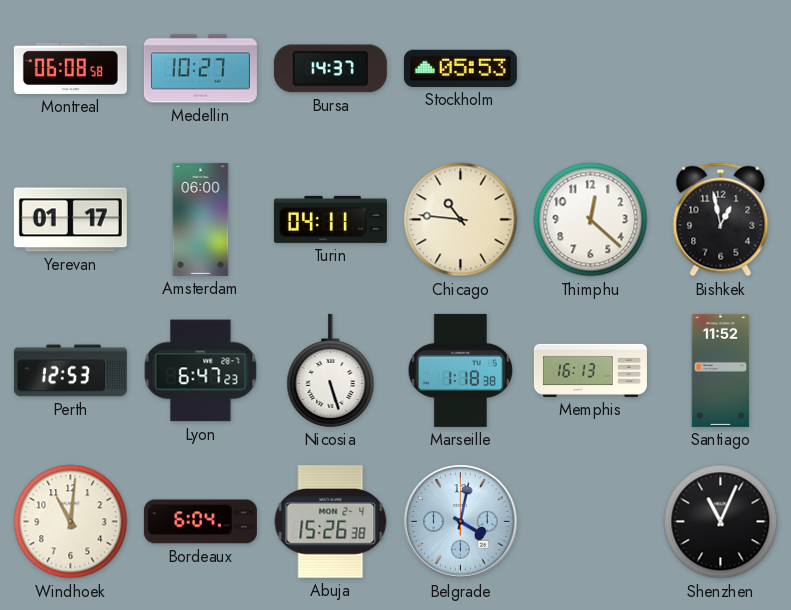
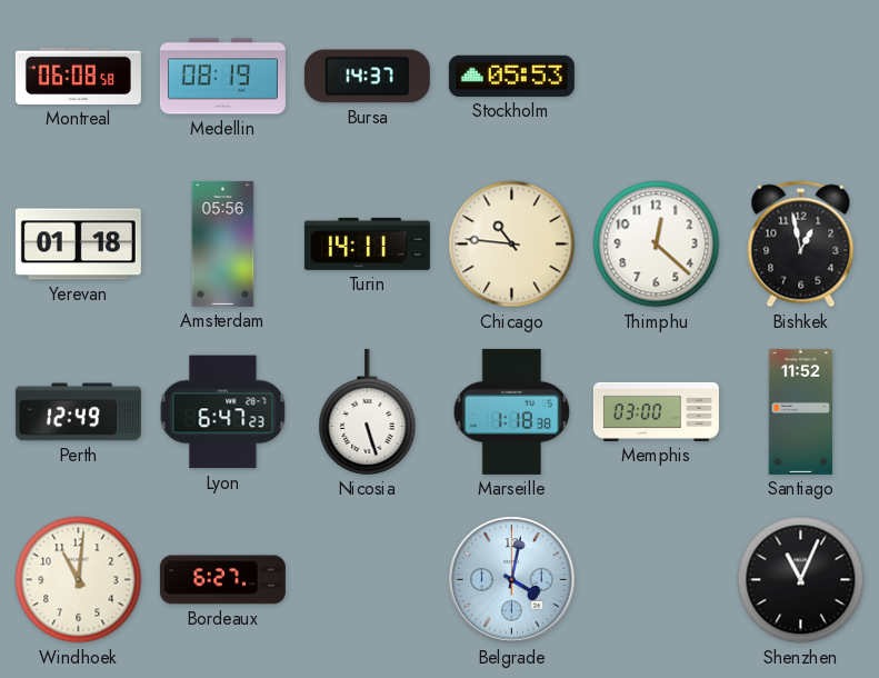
Medellin: 10:27 -> 08:19 (222, 77)
Yerevan: 01:17 -> 01:18 (78, 245)
Amsterdam: 06:00 -> 05:56 (223, 243)
Turin: 04:11 -> 14:11 (367, 243)
Perth: 12:53 -> 12:49 (78, 412)
Memphis: 16:13 -> 03:00 (656, 411)
Bordeaux: 6:04 -> 6:27 (222, 580)
Abuja: 15:26 -> none (331, 522)
